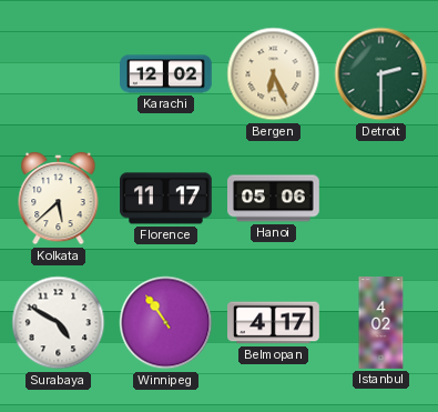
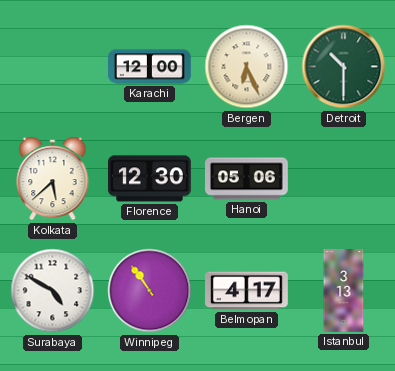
Karachi: 12:02 -> 12:00 (150, 67)
Detroit: 2:30 -> 10:30 (344, 67)
Florence: 11:17 -> 12:30 (150, 179)
Istanbul: 4:02 -> 3:13 (344, 291)
